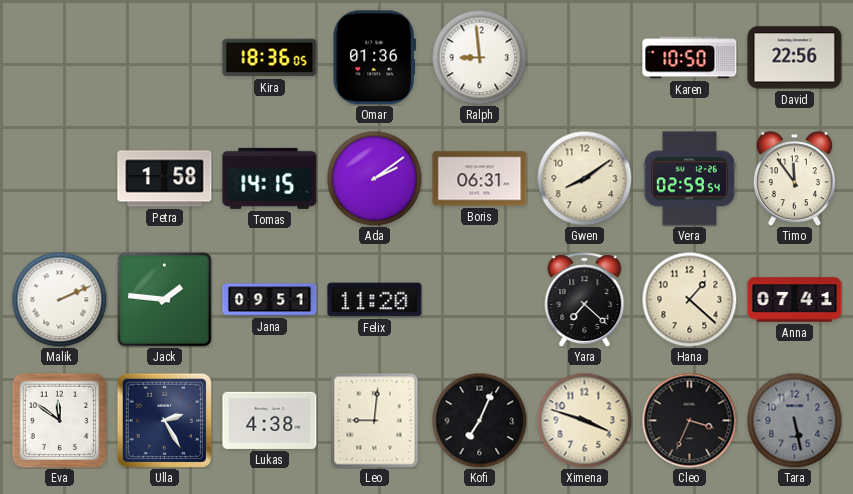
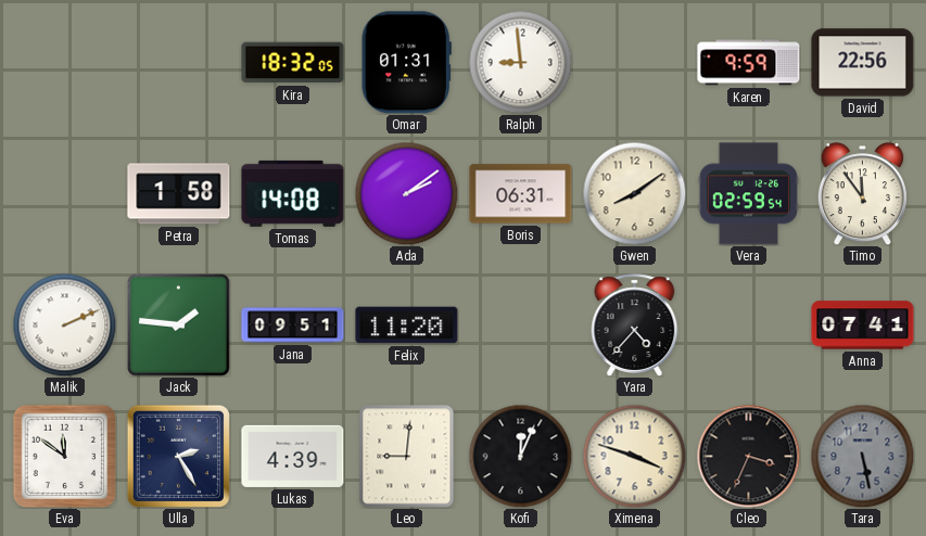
Kira: 18:36 -> 18:32 (293, 63)
Omar: 01:36 -> 01:31 (406, 63)
Karen: 10:50 -> 9:59 (749, 63)
Tomas: 14:15 -> 14:08 (293, 193)
Yara: 7:22 -> 4:37 (635, 326)
Hana: 1:22 -> none (689, 299)
Lukas: 4:38 -> 4:39 (293, 456)
Kofi: 7:04 -> 12:04 (520, 456)
